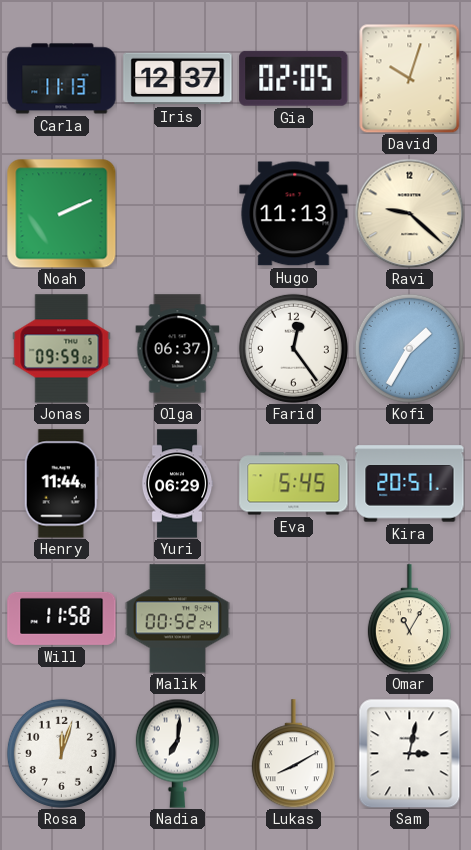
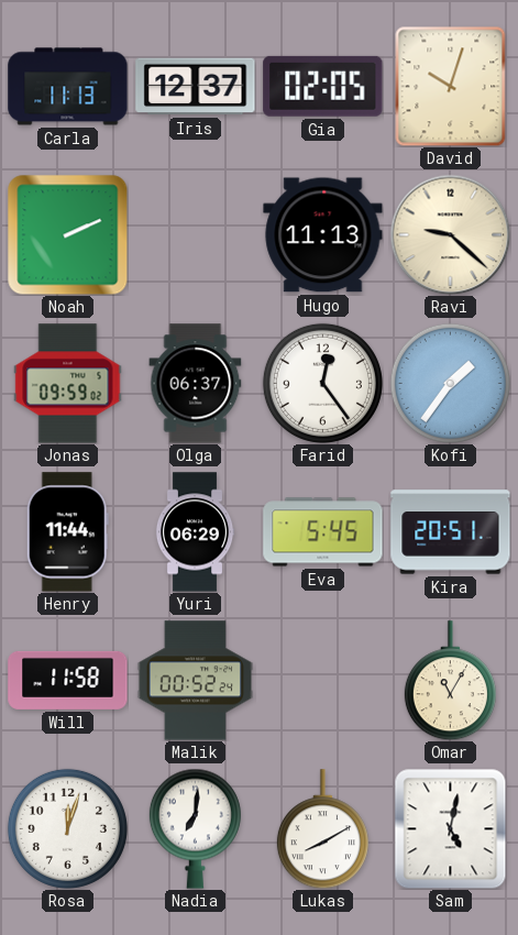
Kofi: 1:35 -> 1:36 (450, 383)
Sam: 3:02 -> 5:02 (451, 828)
